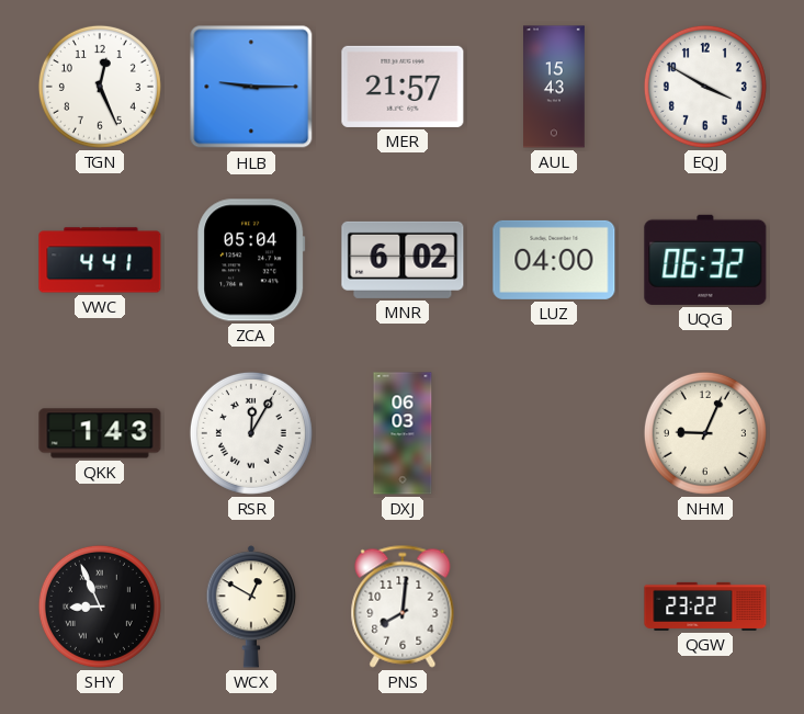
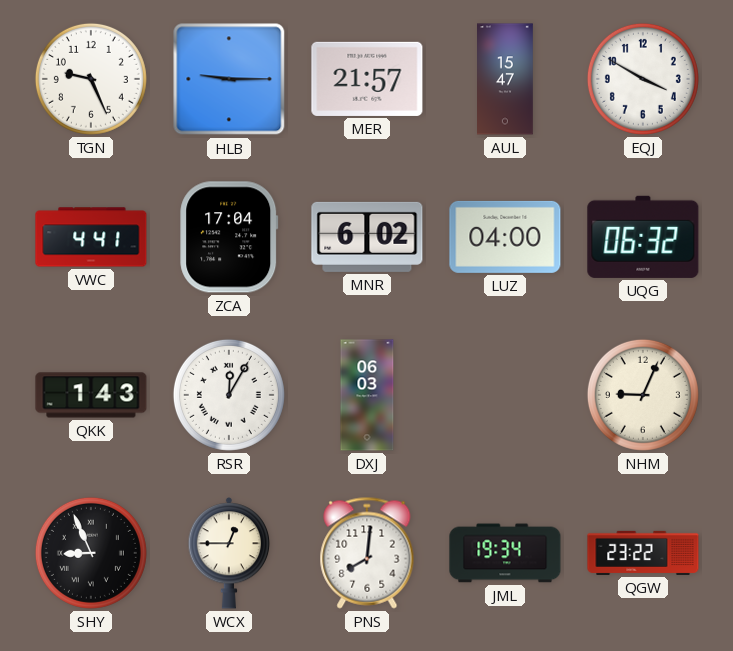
TGN: 12:26 -> 9:26 (91, 79)
AUL: 15:43 -> 15:47 (506, 79)
ZCA: 05:04 -> 17:04 (229, 237)
WCX: 12:50 -> 12:45 (229, 553)
JML: none -> 19:34 (505, 553)
